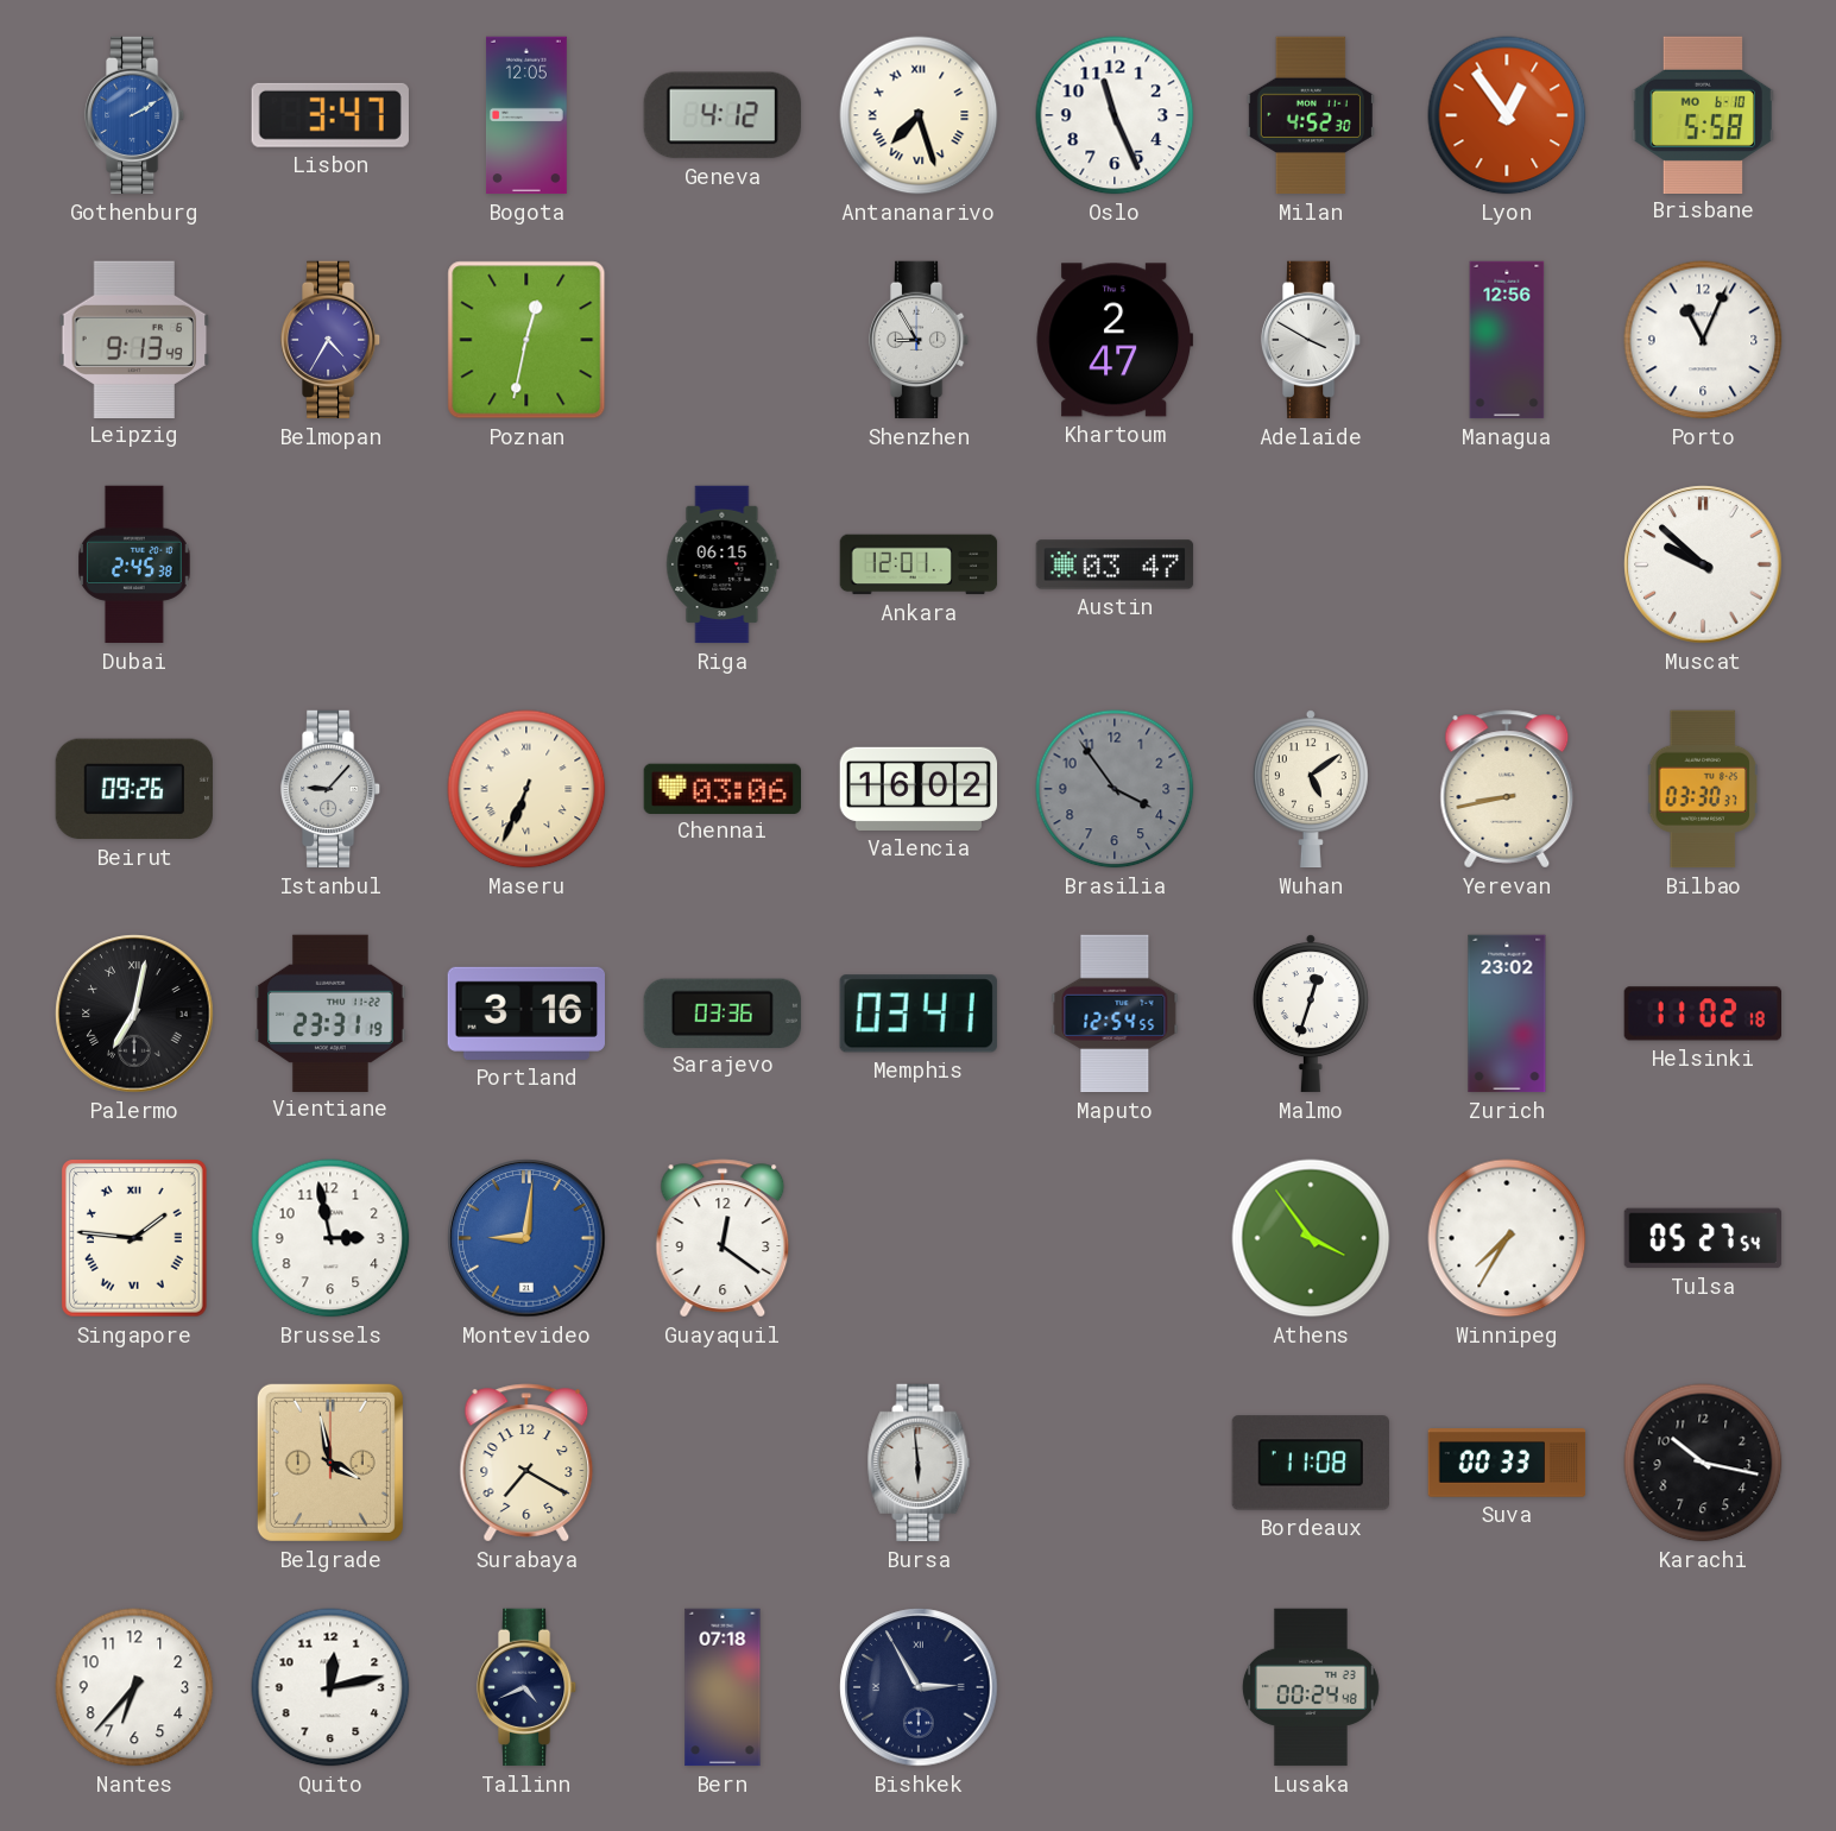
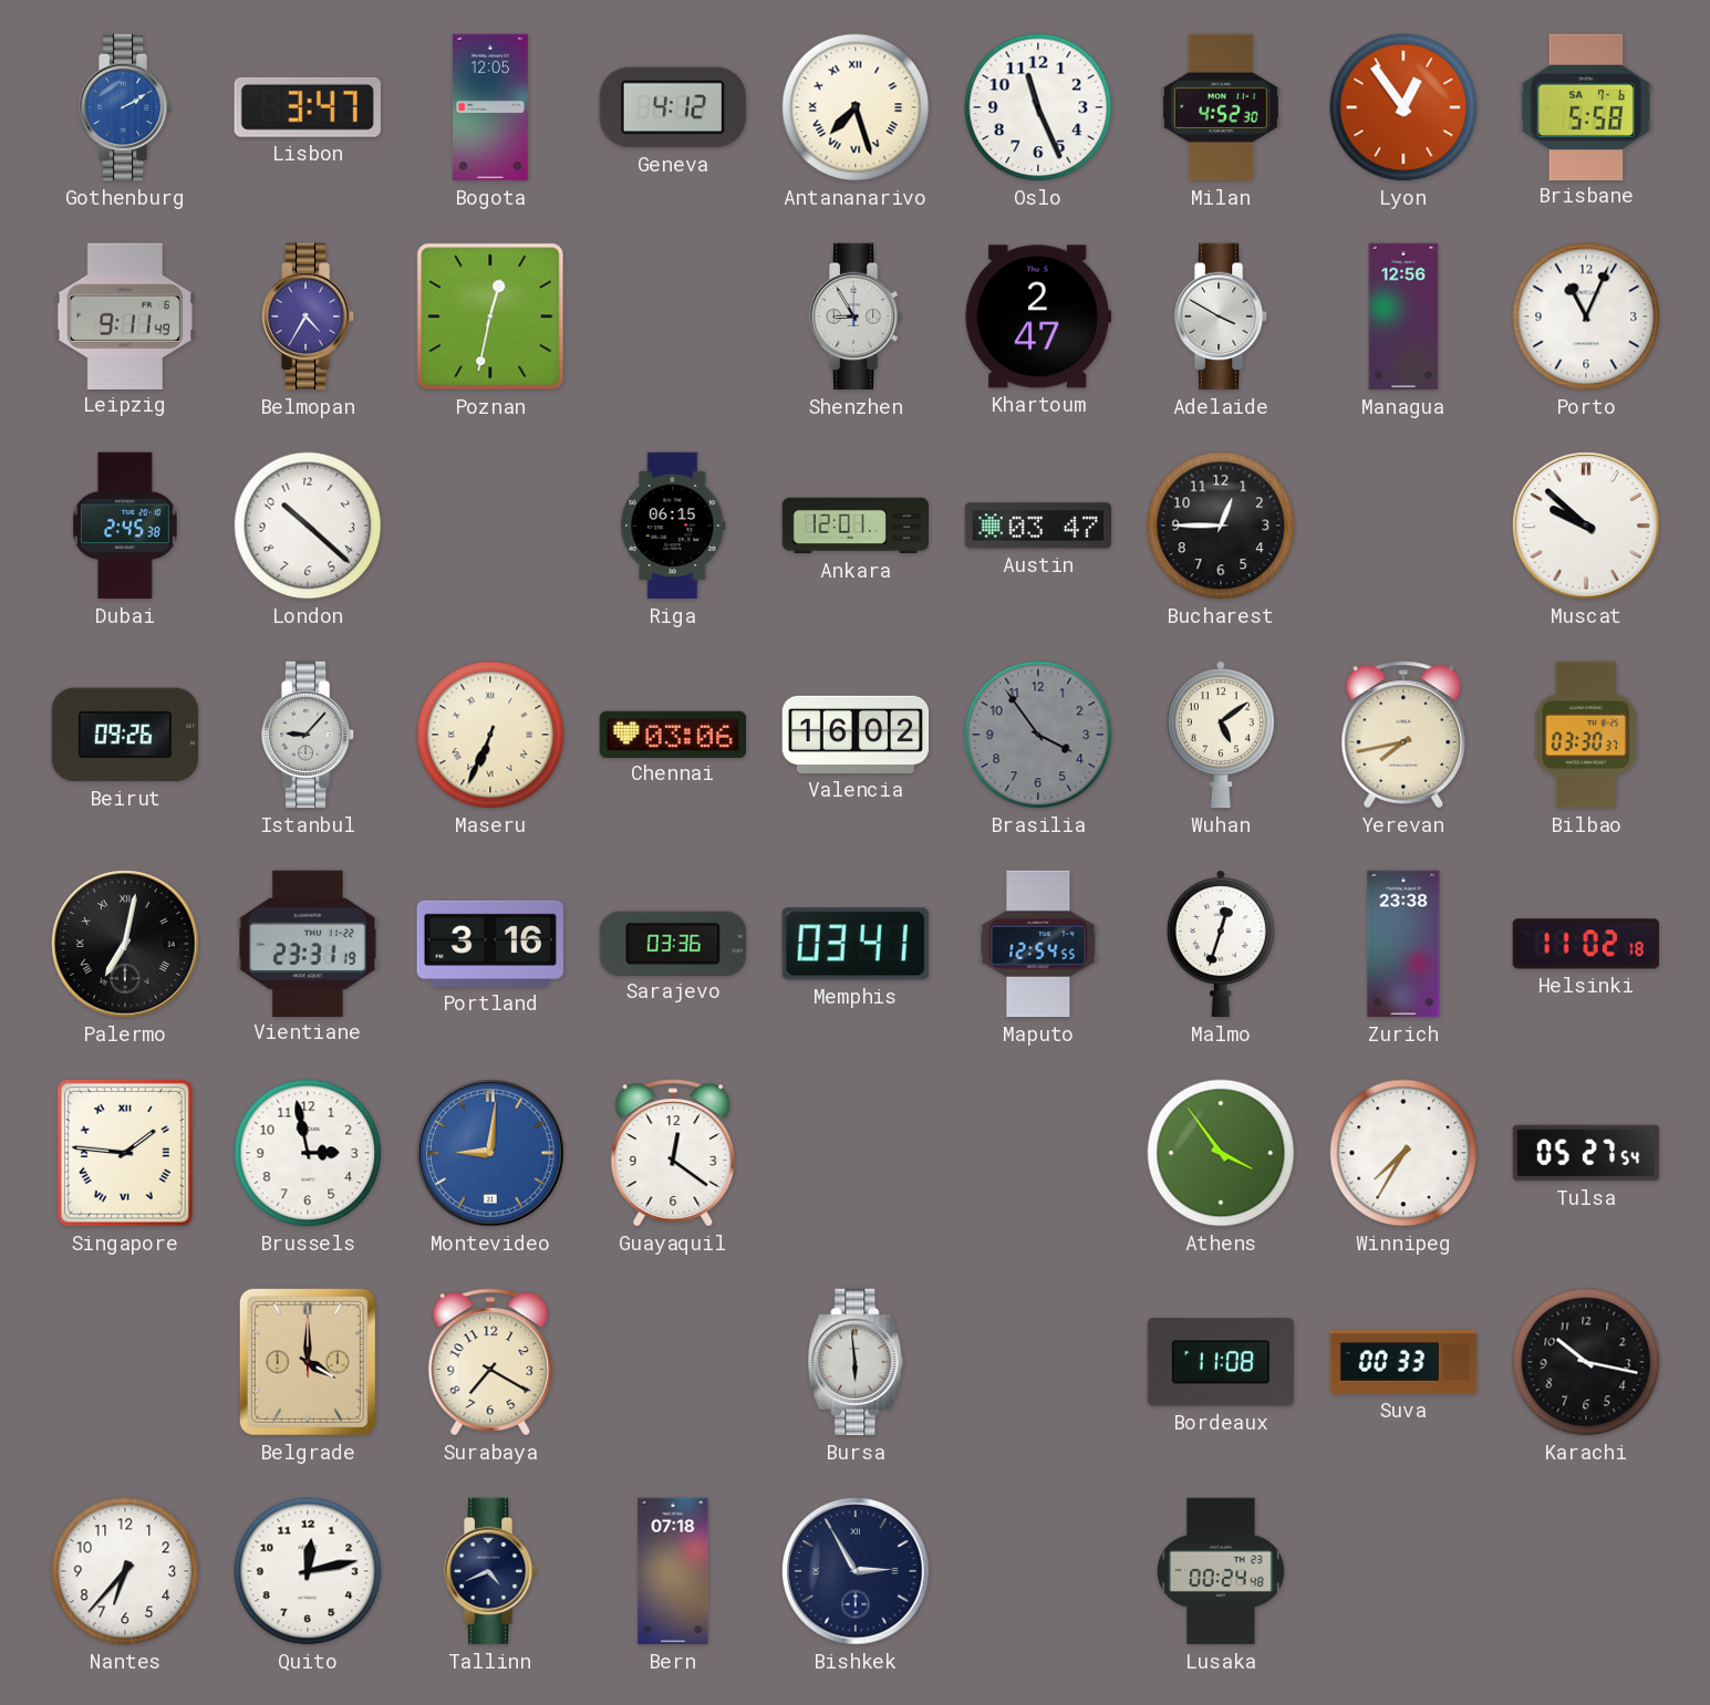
Brisbane date: MO 6-10 -> SA 7-6 (1586, 106)
Leipzig: 9:13 -> 9:11 (125, 315)
London: none -> 10:22 (308, 526)
Bucharest: none -> 12:45 (1221, 526)
Yerevan: 8:43 -> 7:43 (1403, 735)
Zurich: 23:02 -> 23:38 (1403, 944)
Belgrade: 3:58 -> 4:00 (308, 1362)
